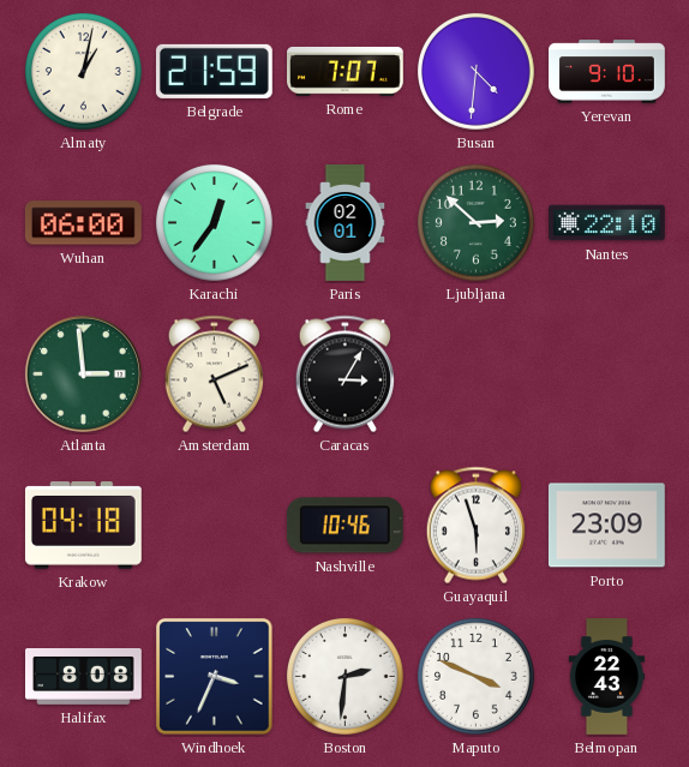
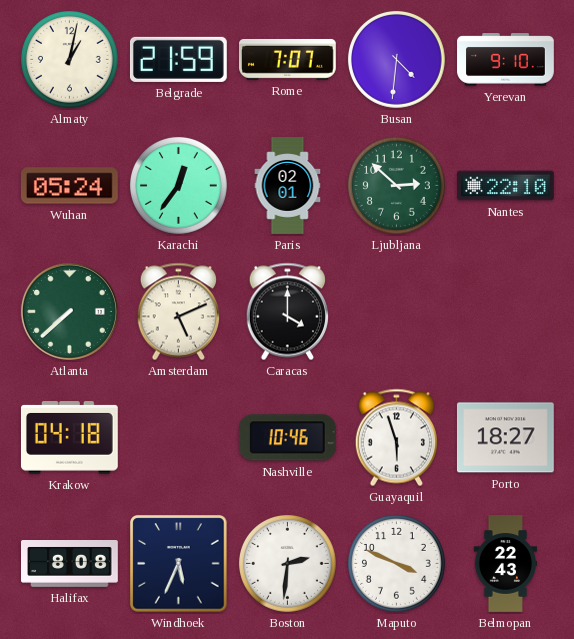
Wuhan: 06:00 -> 05:24 (69, 186)
Atlanta: 2:59 -> 7:38 (69, 311)
Caracas: 3:05 -> 4:00 (287, 312)
Porto: 23:09 -> 18:27 (506, 438)
Windhoek: 3:34 -> 5:34 (179, 564)
